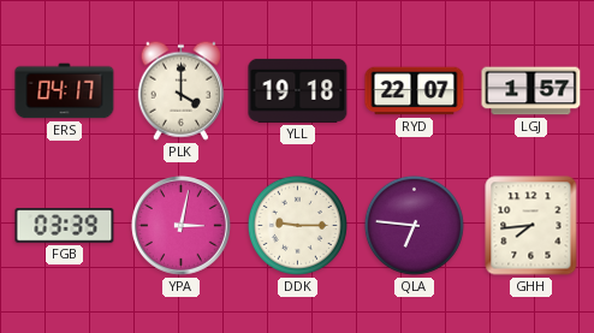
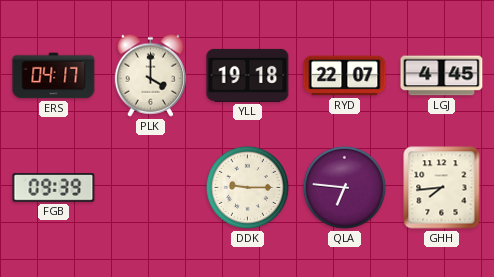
LGJ: 1:57 -> 4:45 (442, 76)
FGB: 03:39 -> 09:39 (54, 188)
YPA: 3:02 -> none (182, 226)
